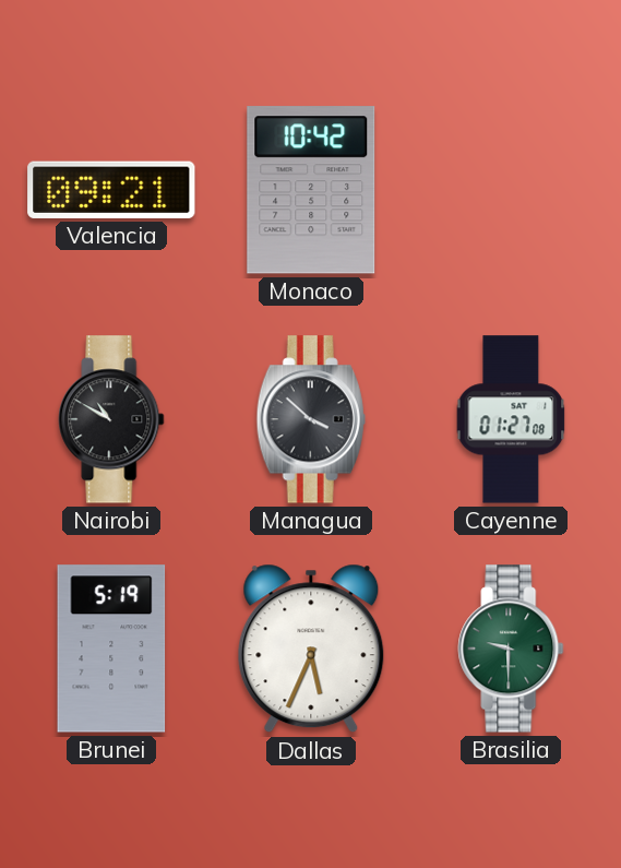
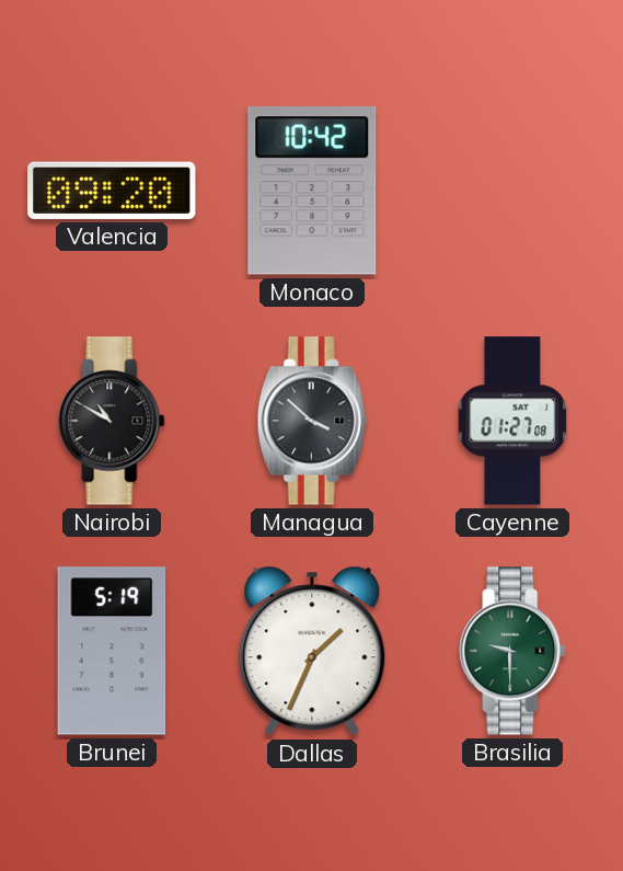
Valencia: 09:21 -> 09:20 (112, 191)
Dallas: 5:34 -> 1:34 (312, 651)
